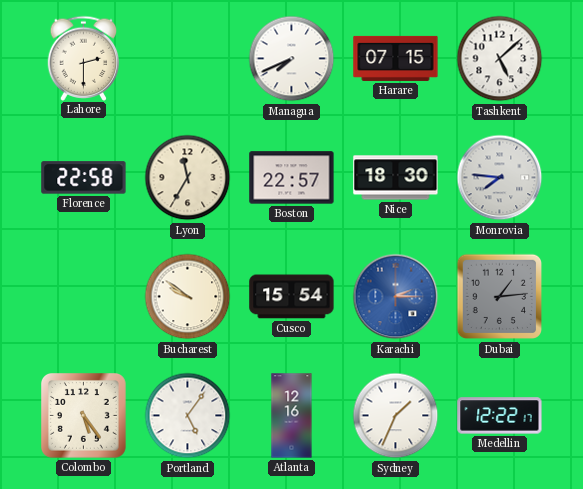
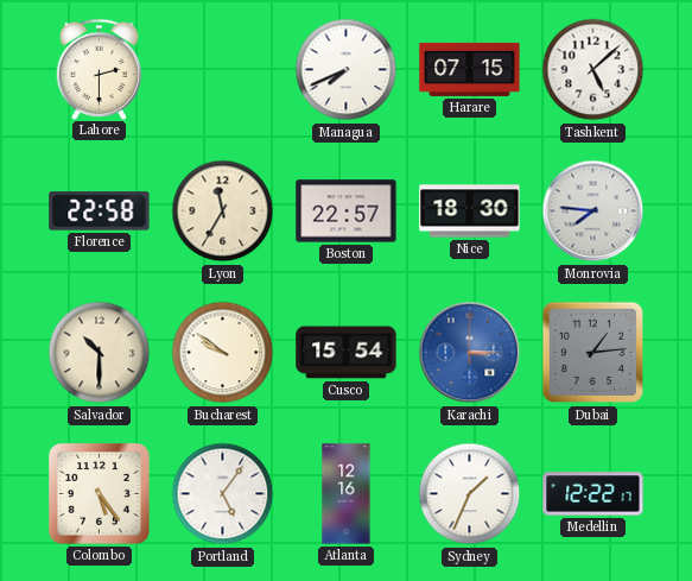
Salvador: none -> 10:30 (100, 353)
Karachi: 2:15 -> 3:15 (470, 353)
